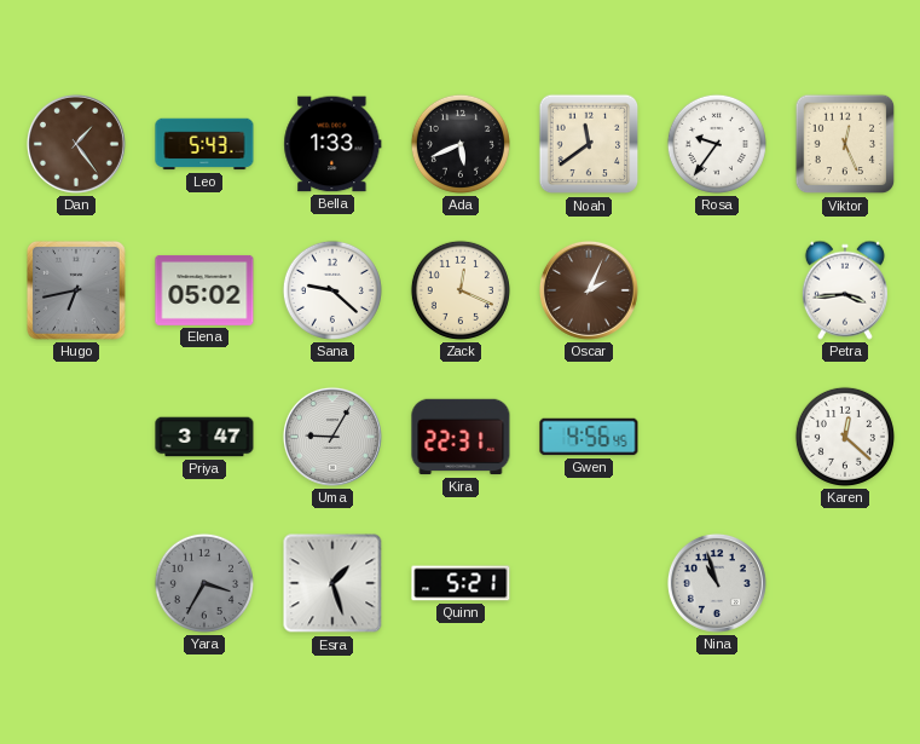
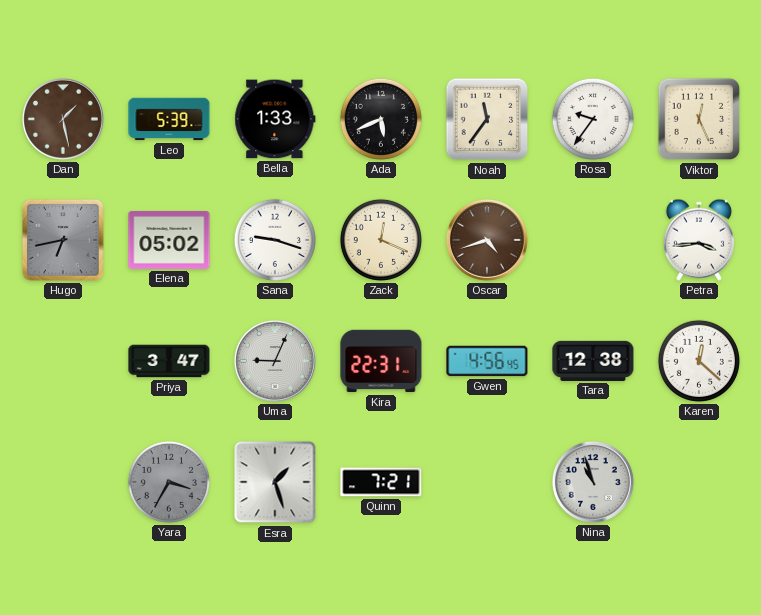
Dan: 1:24 -> 1:28 (63, 119)
Leo: 5:43 -> 5:39 (169, 119)
Noah: 11:39 -> 11:36 (487, 119)
Sana: 9:22 -> 9:18 (275, 240)
Oscar: 2:04 -> 4:42 (487, 240)
Uma: 9:05 -> 9:04 (275, 361)
Tara: none -> 12:38 (593, 361)
Quinn: 5:21 -> 7:21 (381, 482)
